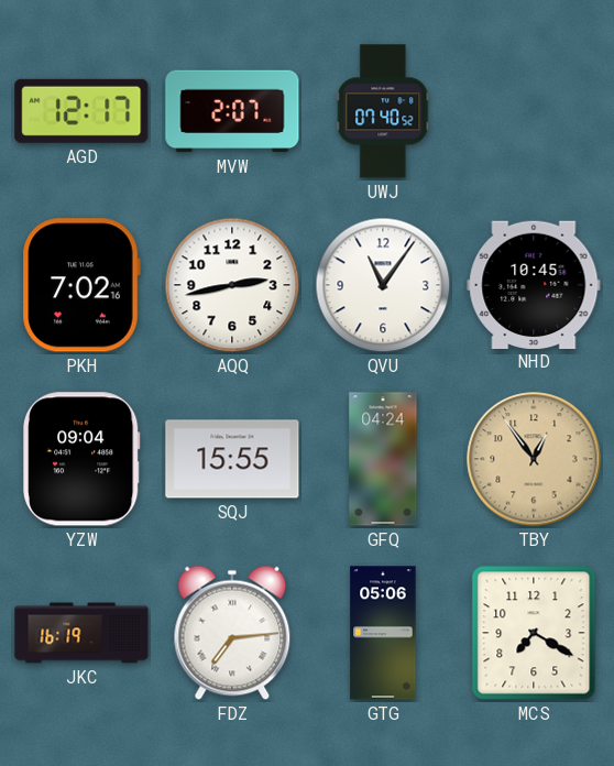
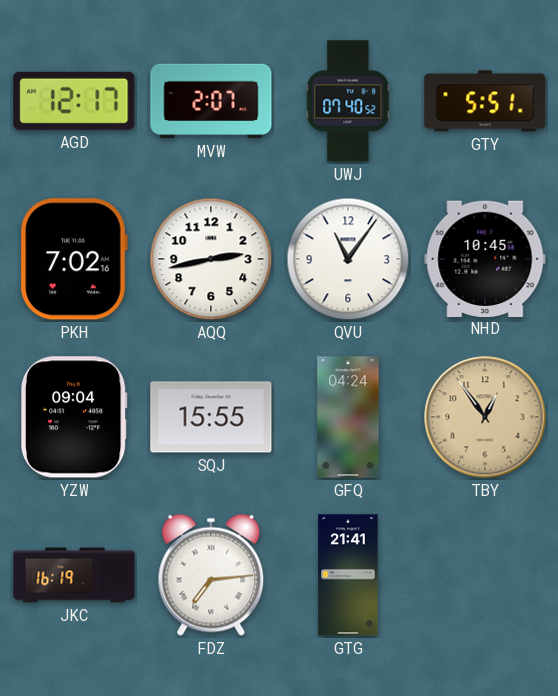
GTY: none -> 5:51 (485, 101)
GTG: 05:06 -> 21:41 (348, 575)
MCS: 7:20 -> none (534, 633)
